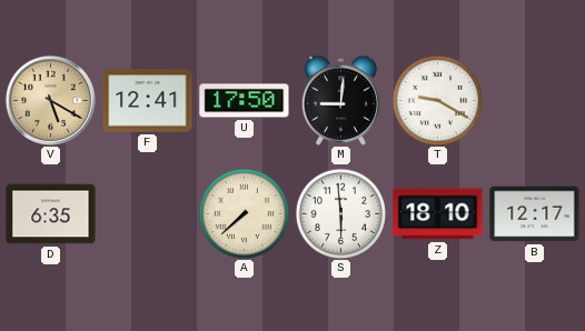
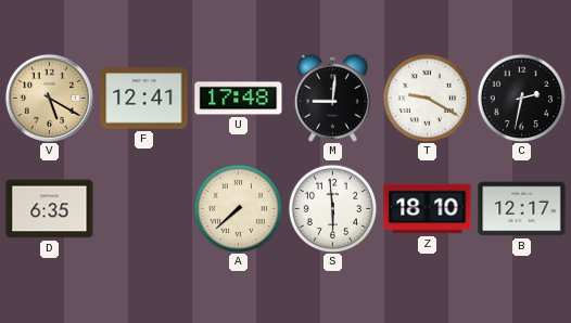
U: 17:50 -> 17:48 (239, 99)
C: none -> 2:32 (521, 98)
